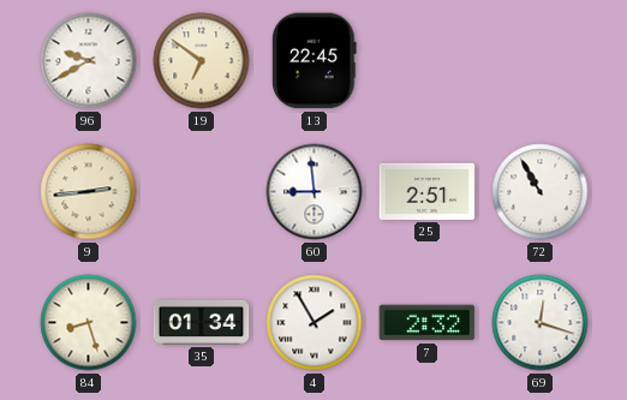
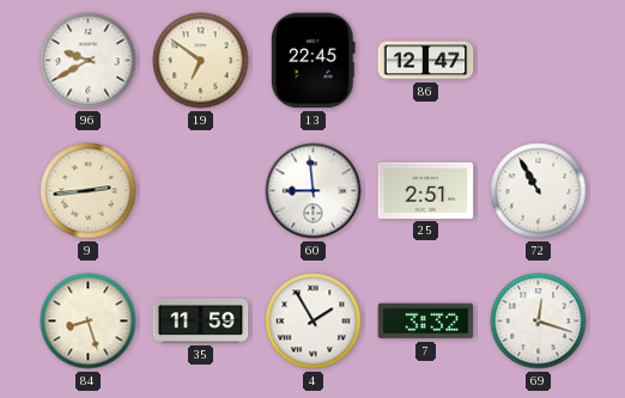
86: none -> 12:47 (426, 61)
35: 01:34 -> 11:59 (201, 320)
7: 2:32 -> 3:32 (426, 322)
